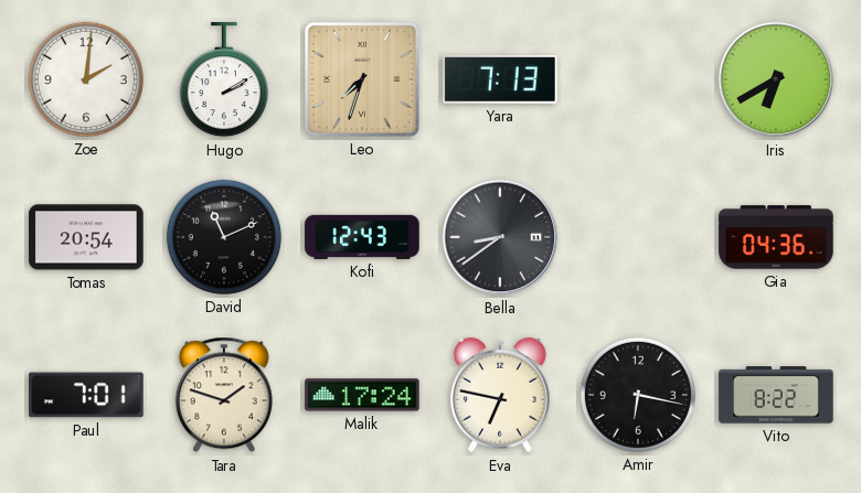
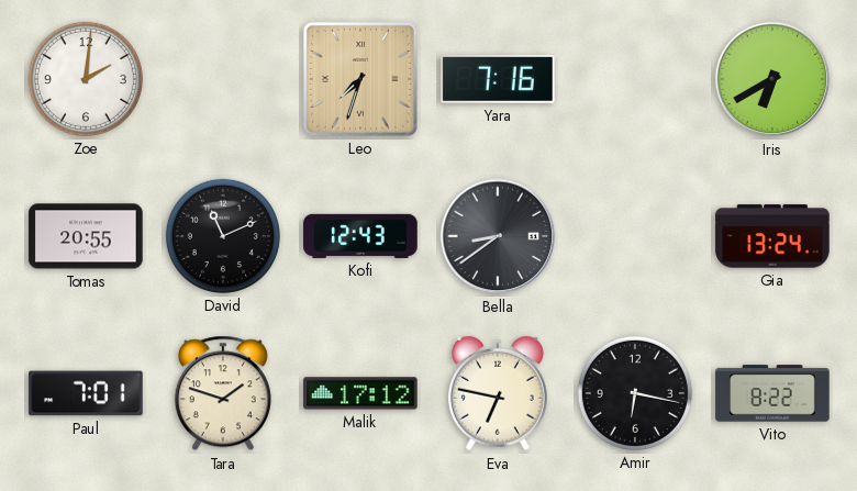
Hugo: 2:10 -> none (224, 81)
Yara: 7:13 -> 7:16 (498, 79)
Tomas: 20:54 -> 20:55 (86, 236)
Gia: 04:36 -> 13:24 (772, 236)
Malik: 17:24 -> 17:12 (360, 393)
